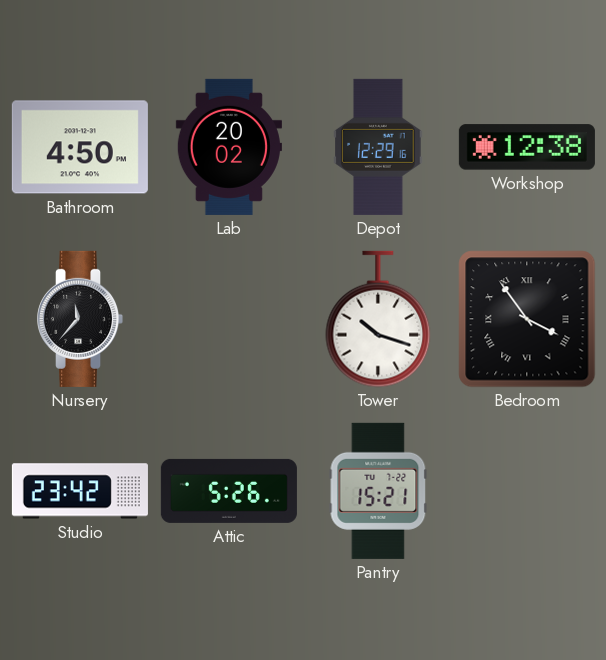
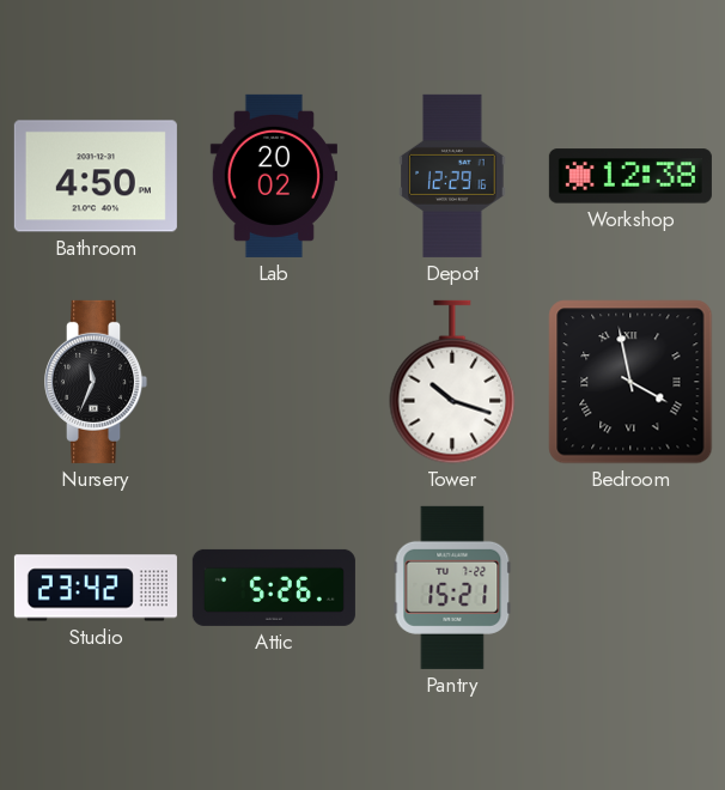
Nursery: 11:37 -> 11:34 (97, 382)
Bedroom: 3:54 -> 3:58 (630, 382)
